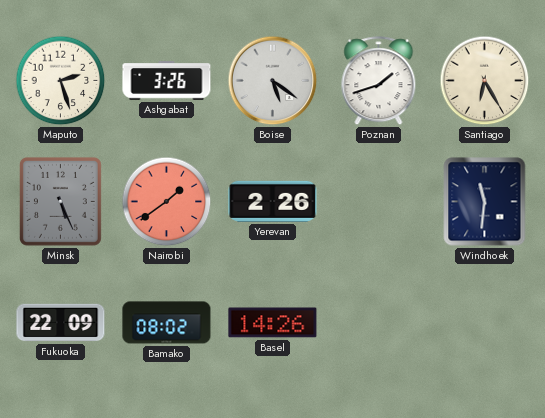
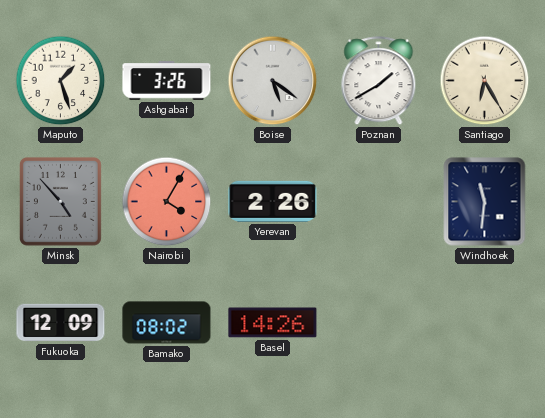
Maputo: 2:27 -> 1:27 (61, 81)
Poznan: 1:42 -> 1:40 (379, 81)
Minsk: 5:26 -> 4:53 (60, 201)
Nairobi: 1:39 -> 4:05 (167, 202)
Fukuoka: 22:09 -> 12:09 (61, 323)
